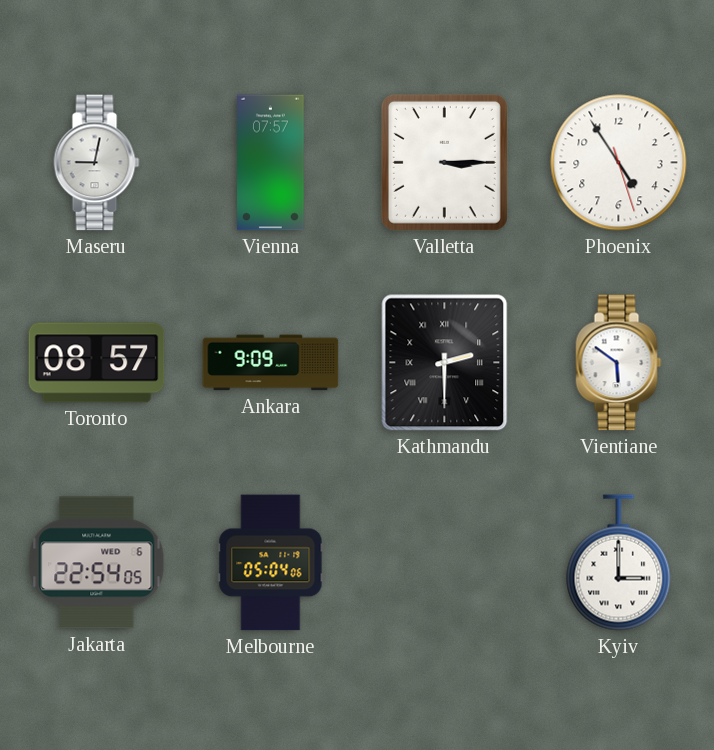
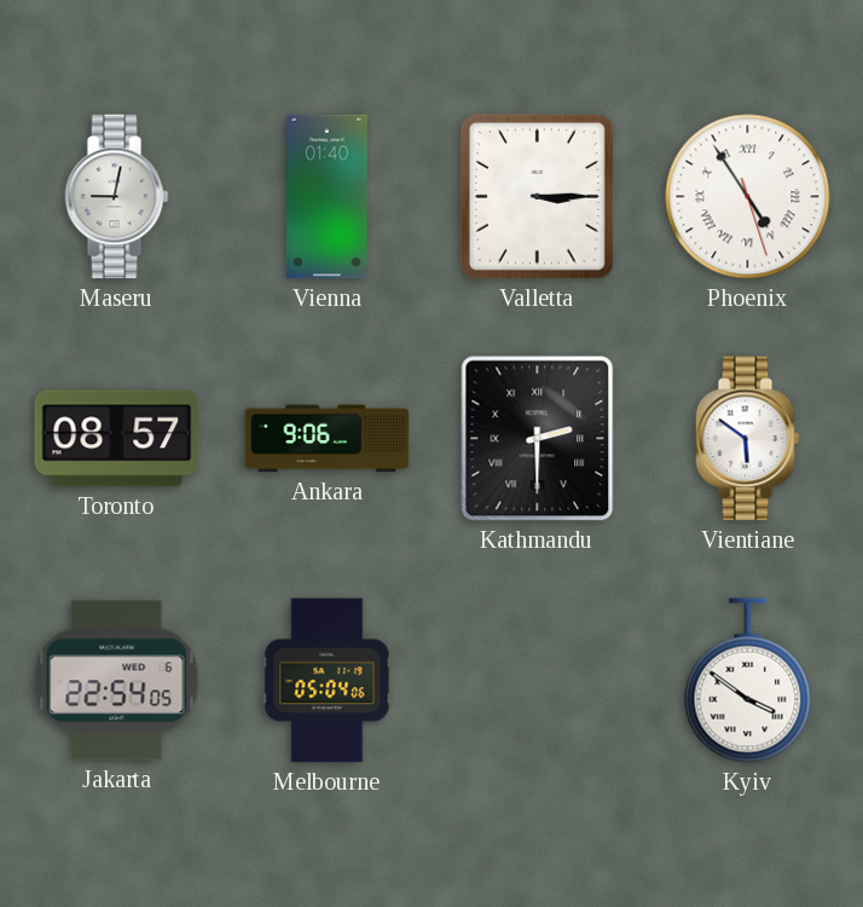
Vienna: 07:57 -> 01:40 (328, 197)
Phoenix numerals: Arabic -> Roman (748, 197)
Ankara: 9:09 -> 9:06 (328, 439)
Kyiv: 3:00 -> 3:51 (748, 681)
